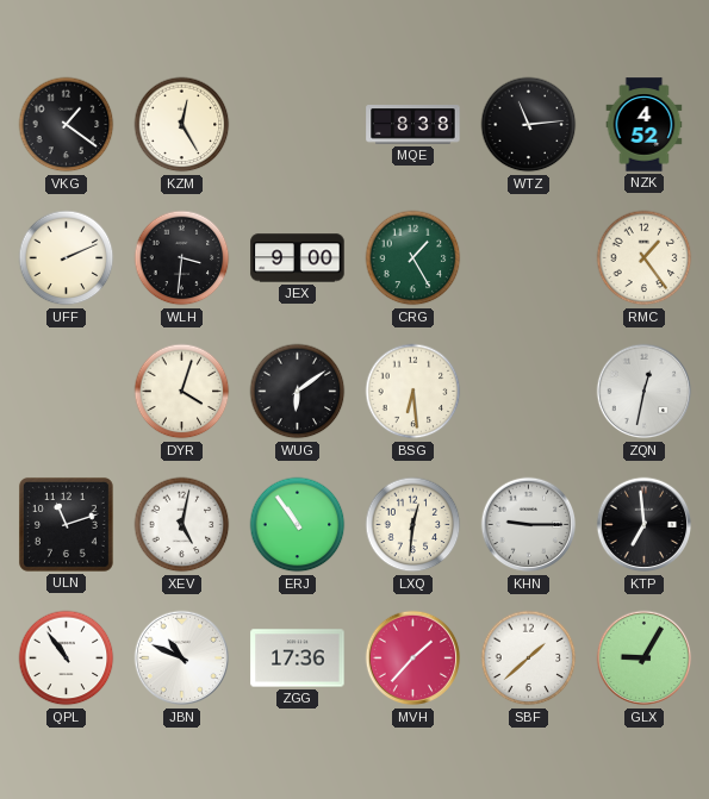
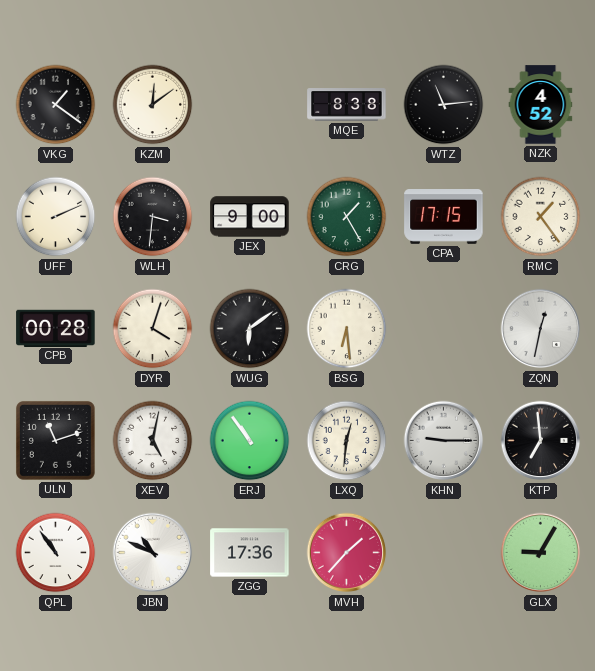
KZM: 12:25 -> 12:09 (153, 105)
CPA: none -> 17:15 (444, 217)
CPB: none -> 00:28 (56, 328)
SBF: 1:38 -> none (529, 658)
